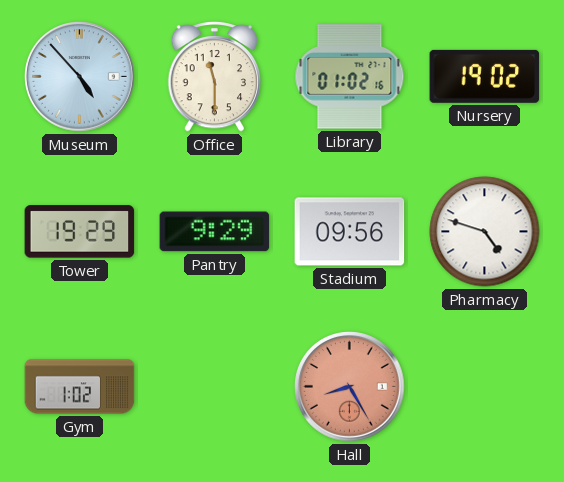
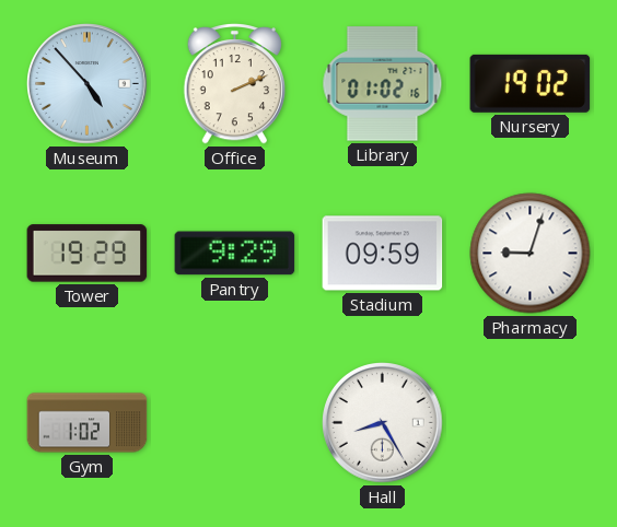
Office: 11:30 -> 2:11 (234, 83)
Stadium: 09:56 -> 09:59 (383, 254)
Pharmacy: 4:48 -> 9:03 (531, 254)
Hall dial: salmon -> white (383, 423)
